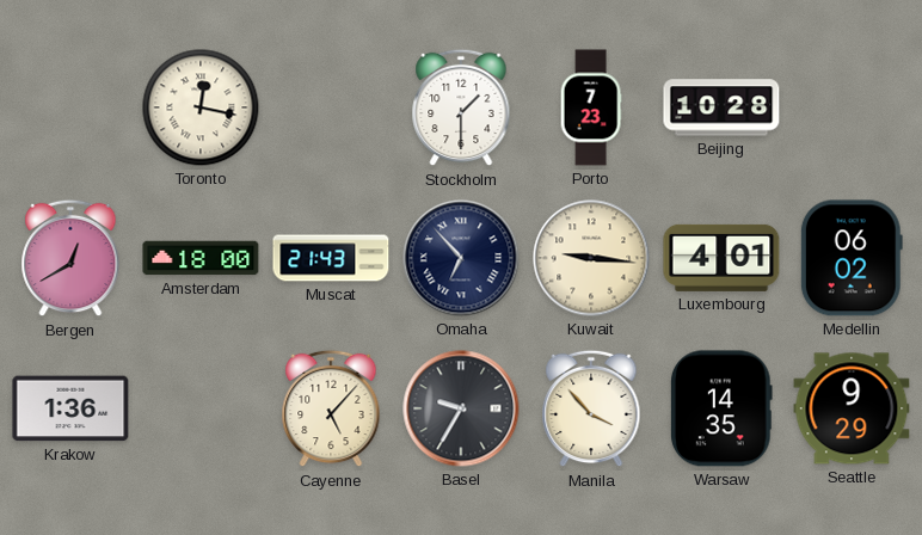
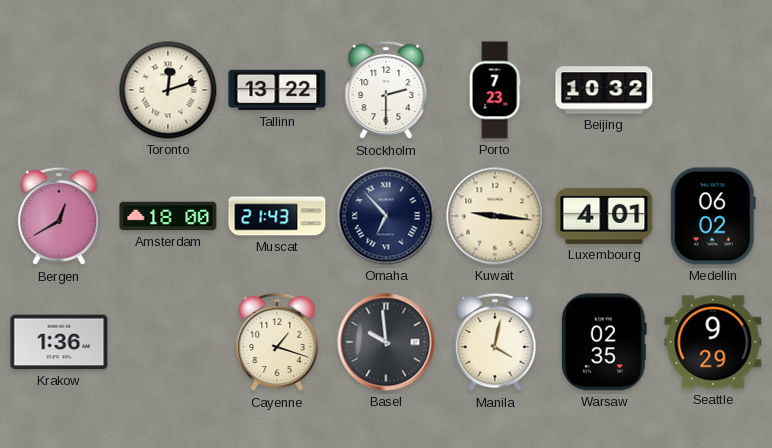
Toronto: 12:17 -> 12:12 (168, 90)
Tallinn: none -> 13:22 (277, 90)
Stockholm: 1:30 -> 2:30 (386, 90)
Beijing: 10:28 -> 10:32 (604, 90)
Cayenne: 5:07 -> 1:18 (277, 342)
Basel: 9:35 -> 9:59 (386, 342)
Manila: 3:53 -> 4:02 (495, 342)
Warsaw: 14:35 -> 02:35 (604, 342)
